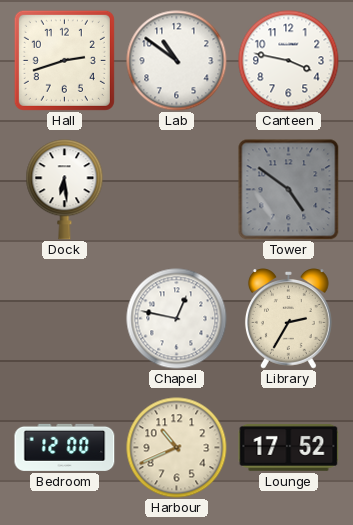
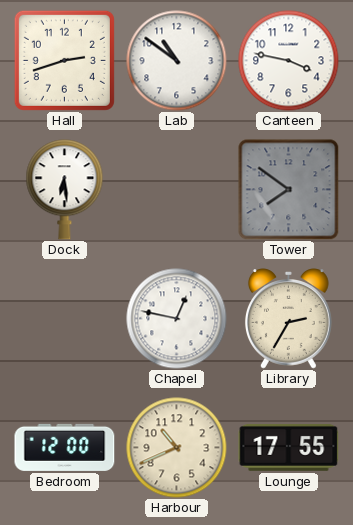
Tower: 4:51 -> 7:51 (289, 190)
Lounge: 17:52 -> 17:55 (289, 448)
